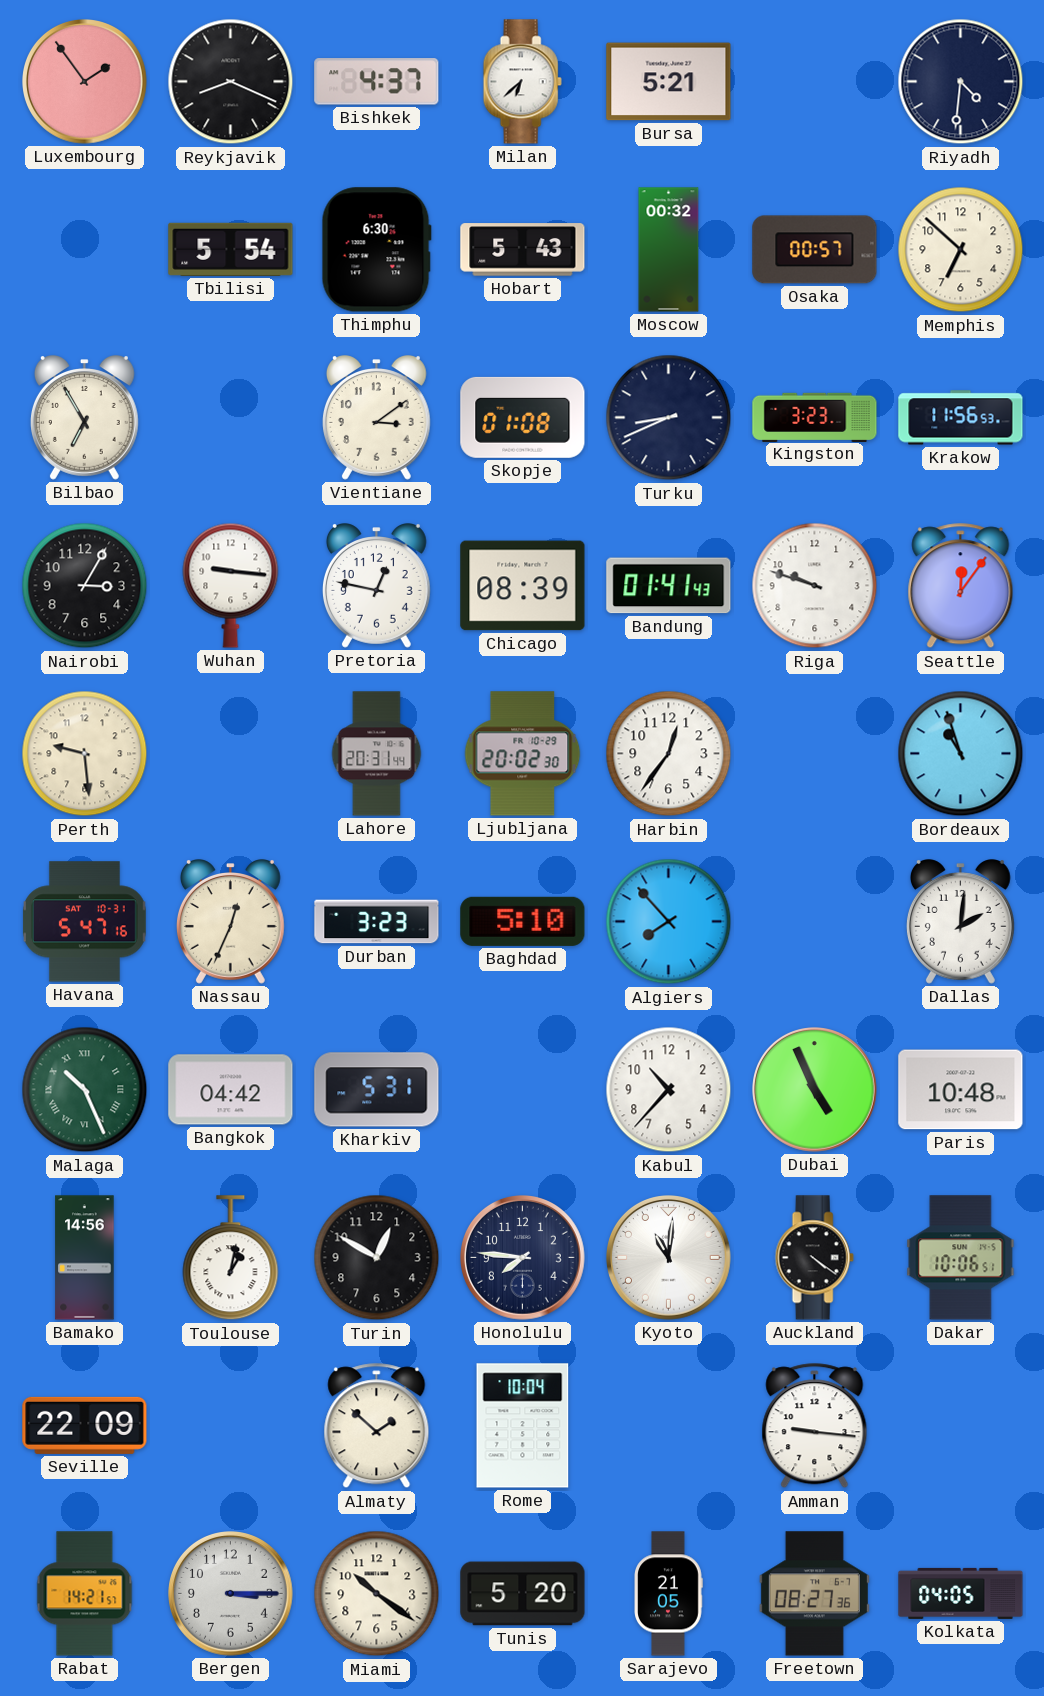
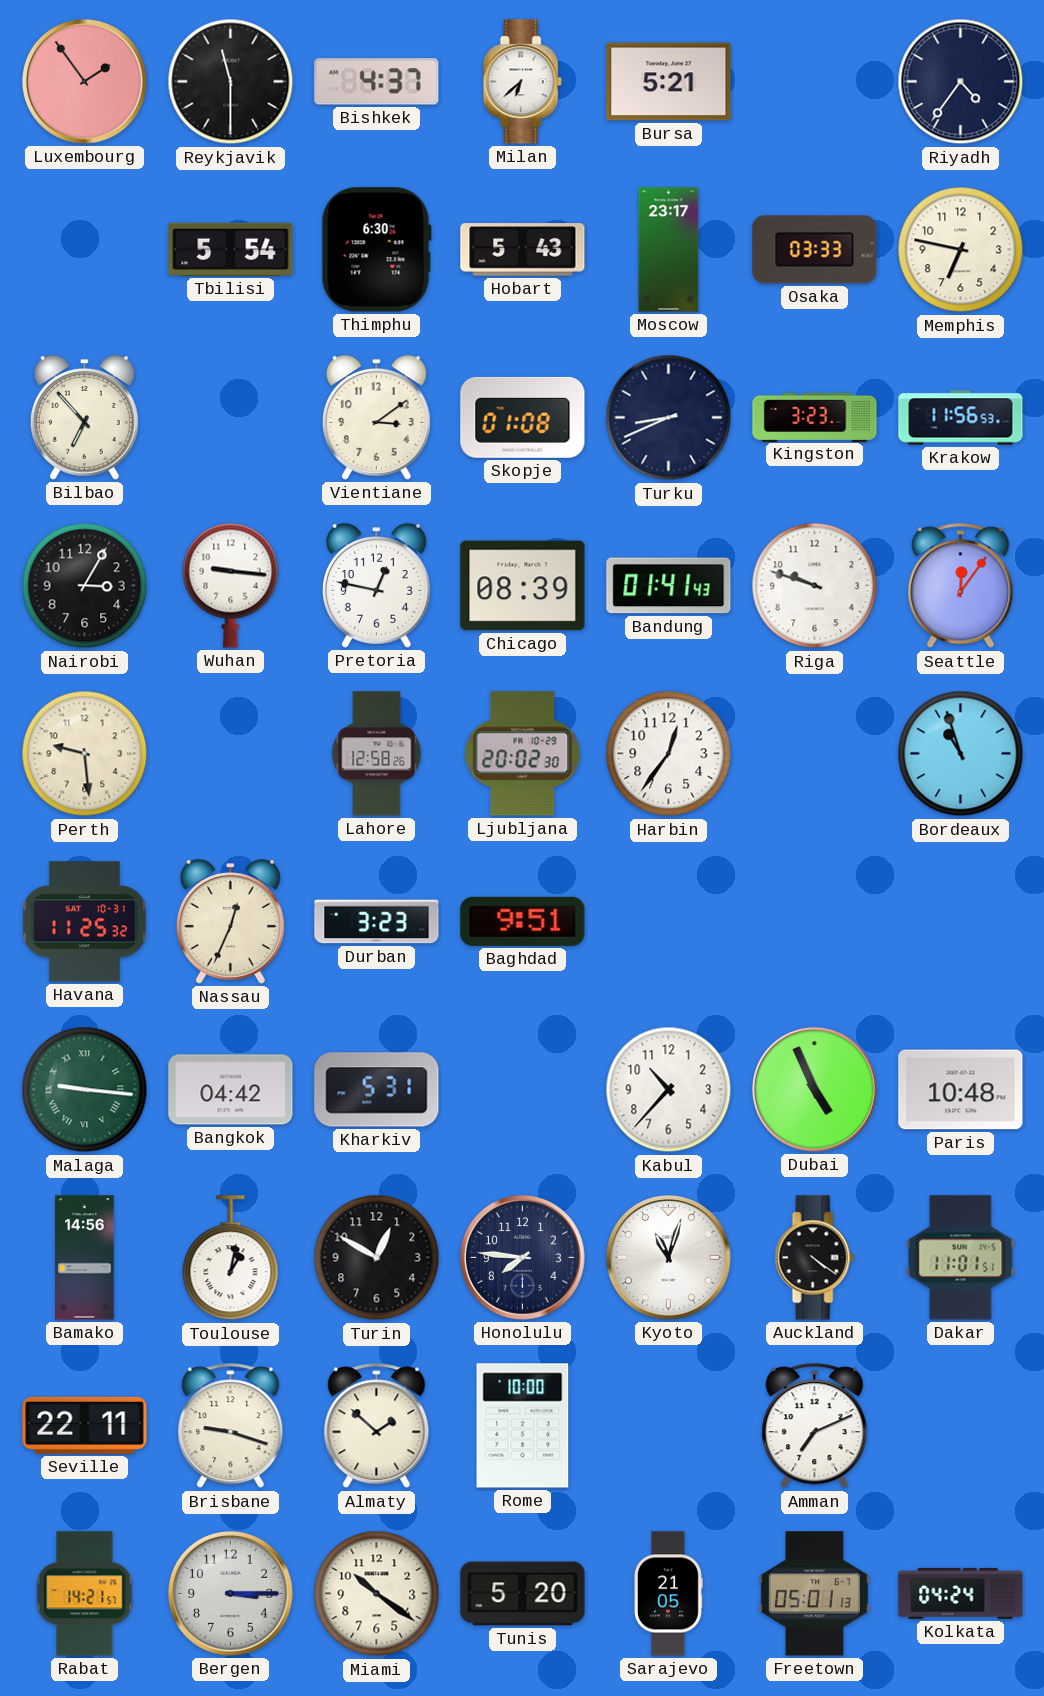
Reykjavik: 8:19 -> 11:30 (231, 82)
Riyadh: 4:31 -> 4:36 (961, 82)
Moscow: 00:32 -> 23:17 (669, 250)
Osaka: 00:57 -> 03:33 (815, 250)
Memphis: 6:52 -> 6:47 (961, 250)
Bilbao: 6:55 -> 6:53 (84, 418)
Lahore: 20:31 -> 12:58 (377, 754)
Havana: 5:47 -> 11:25 (84, 922)
Baghdad: 5:10 -> 9:51 (523, 921)
Algiers: 7:53 -> none (669, 922)
Dallas: 2:01 -> none (960, 922)
Malaga: 10:26 -> 9:16 (85, 1090)
Kyoto: 11:01 -> 11:03 (669, 1258)
Dakar: 10:06 -> 11:01 (961, 1258)
Seville: 22:09 -> 22:11 (85, 1425)
Brisbane: none -> 9:18 (231, 1426)
Rome: 10:04 -> 10:00 (523, 1426)
Amman: 9:16 -> 7:11 (815, 1426)
Freetown: 08:27 -> 05:01 (814, 1594)
Kolkata: 04:05 -> 04:24 (961, 1593)
